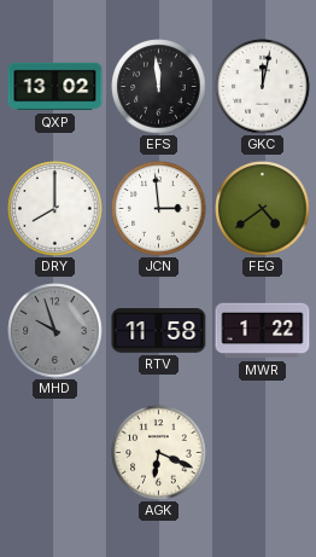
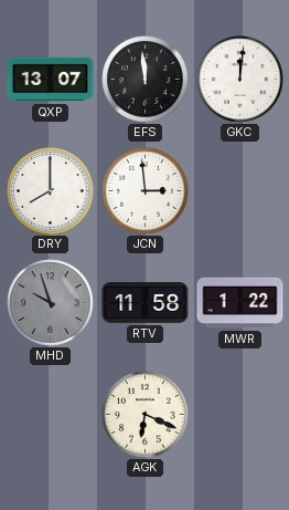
QXP: 13:02 -> 13:07 (51, 80)
GKC: 12:02 -> 12:01 (240, 80)
FEG: 4:39 -> none (263, 209)
